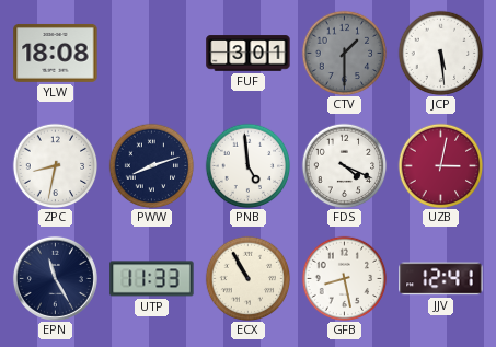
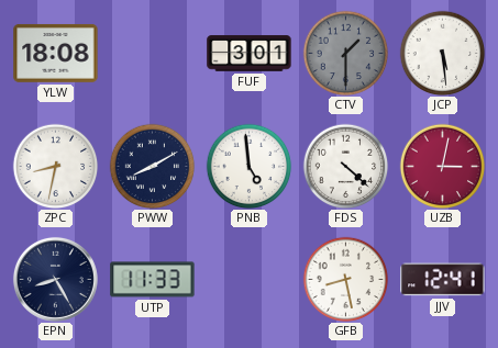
PWW: 8:12 -> 8:10 (152, 166)
FDS: 4:19 -> 4:22 (345, 166)
EPN: 11:25 -> 8:25 (55, 279)
ECX: 10:55 -> none (247, 278)
